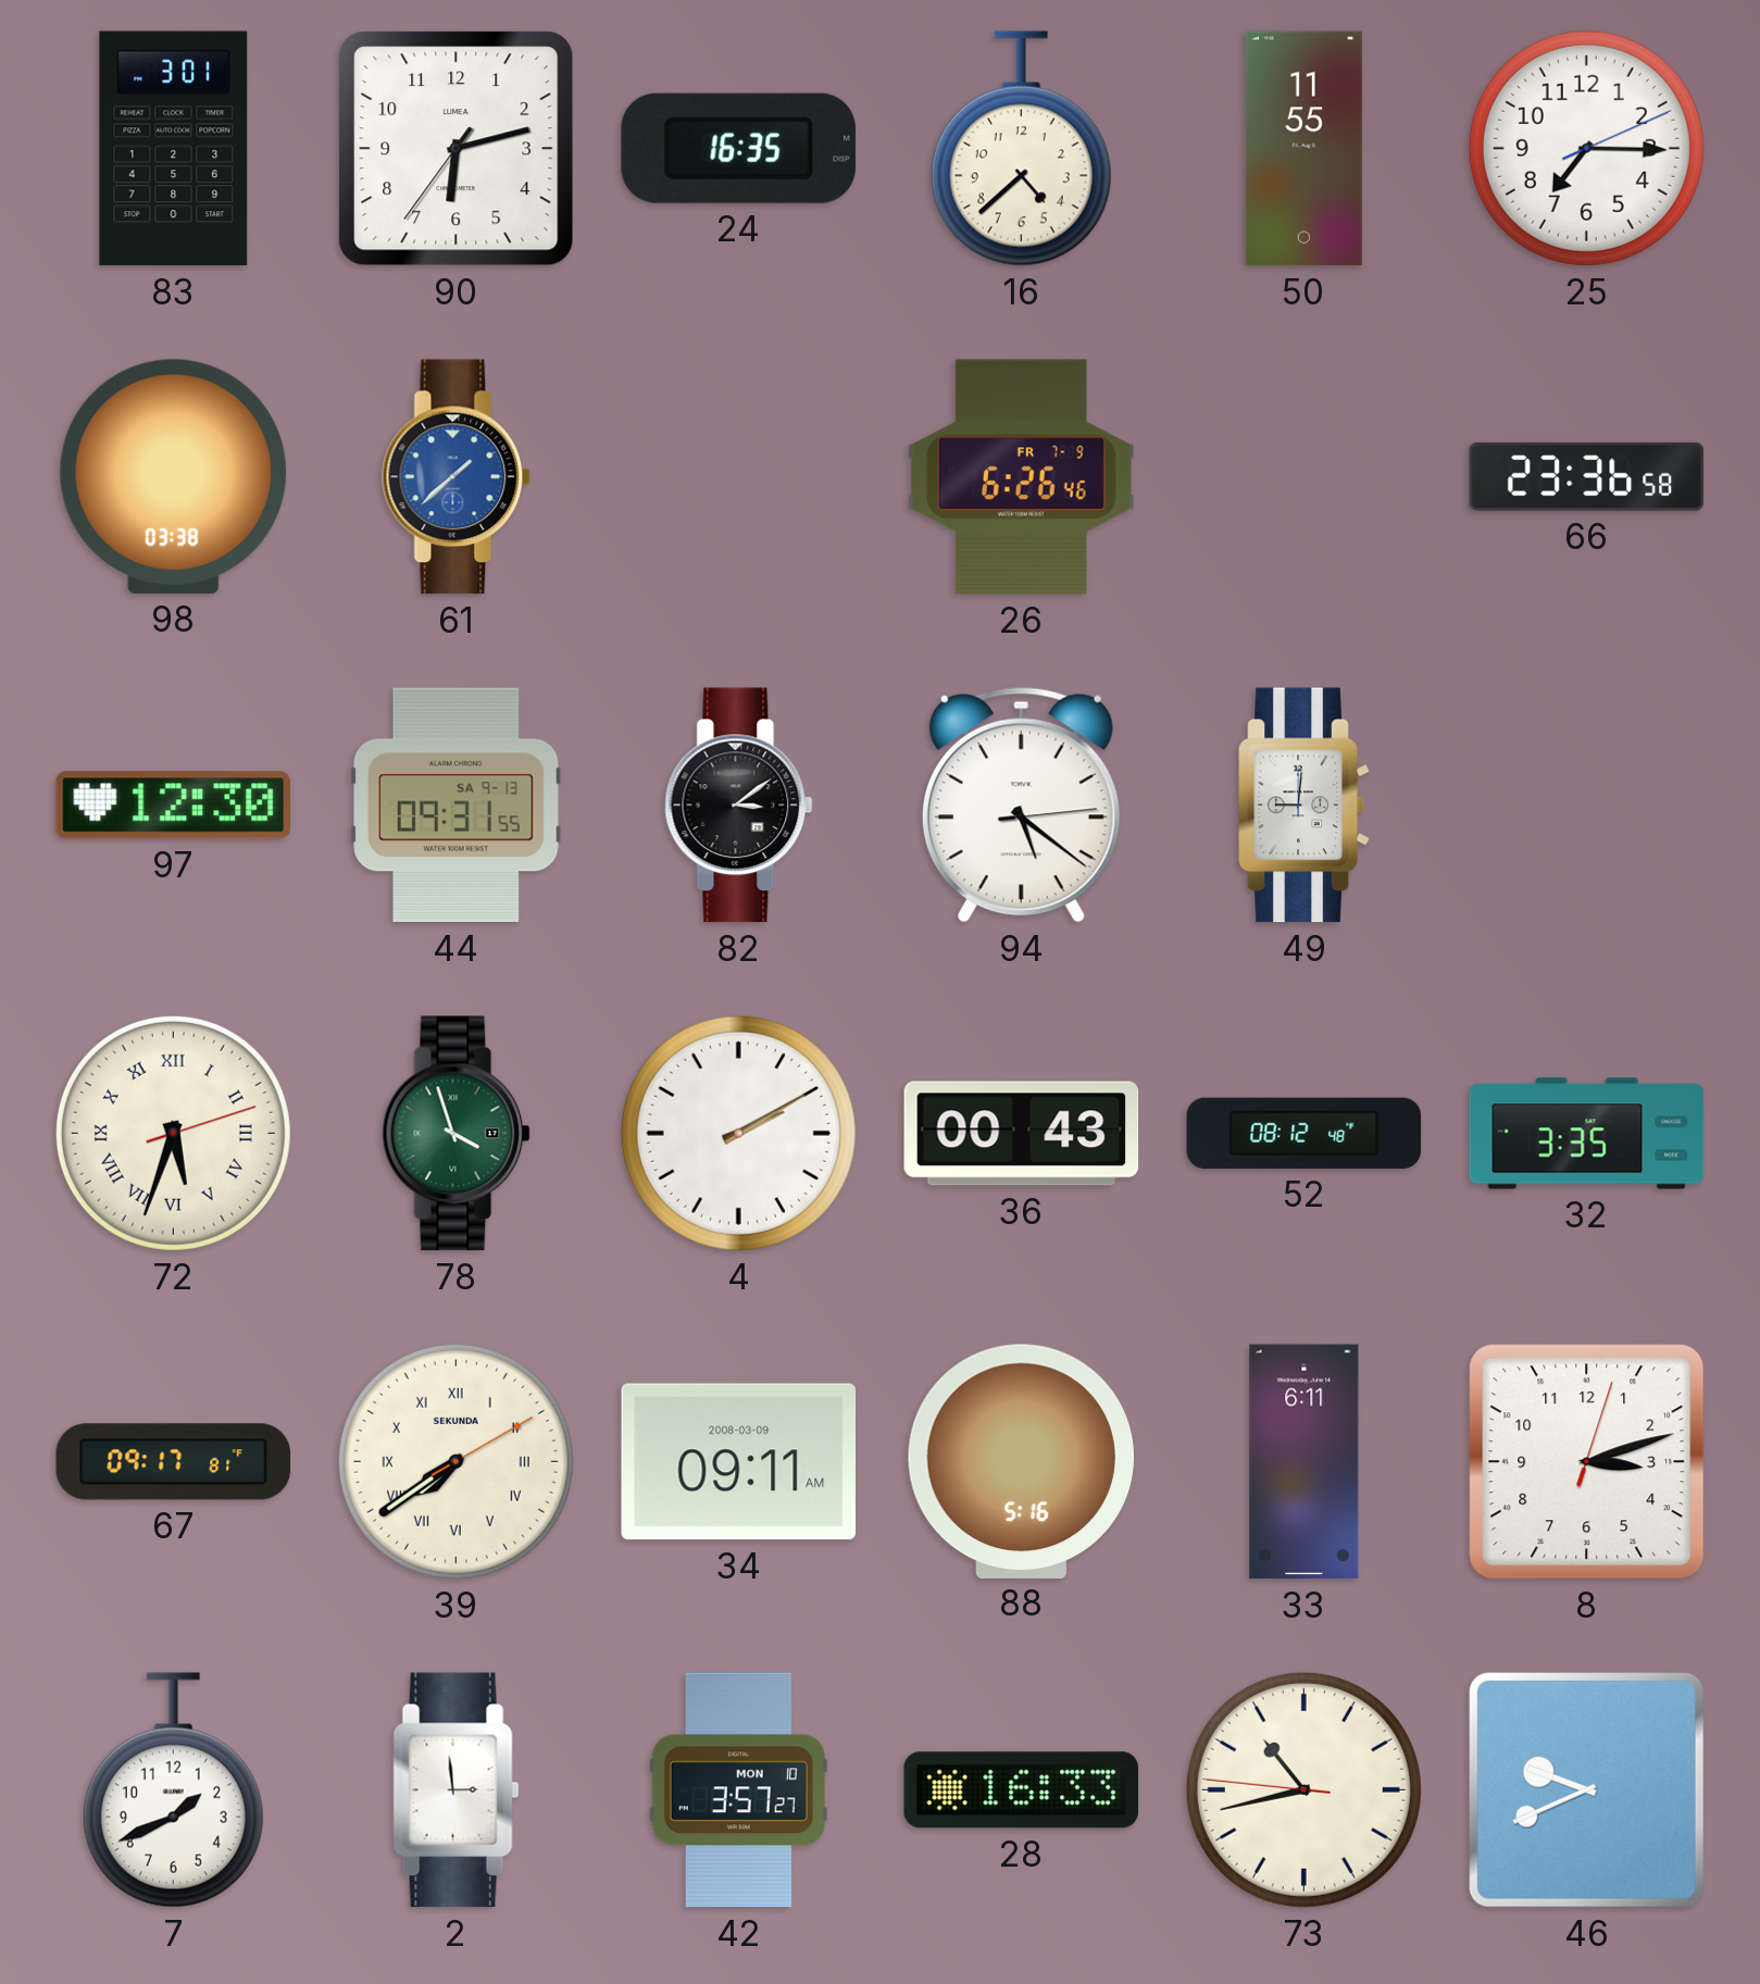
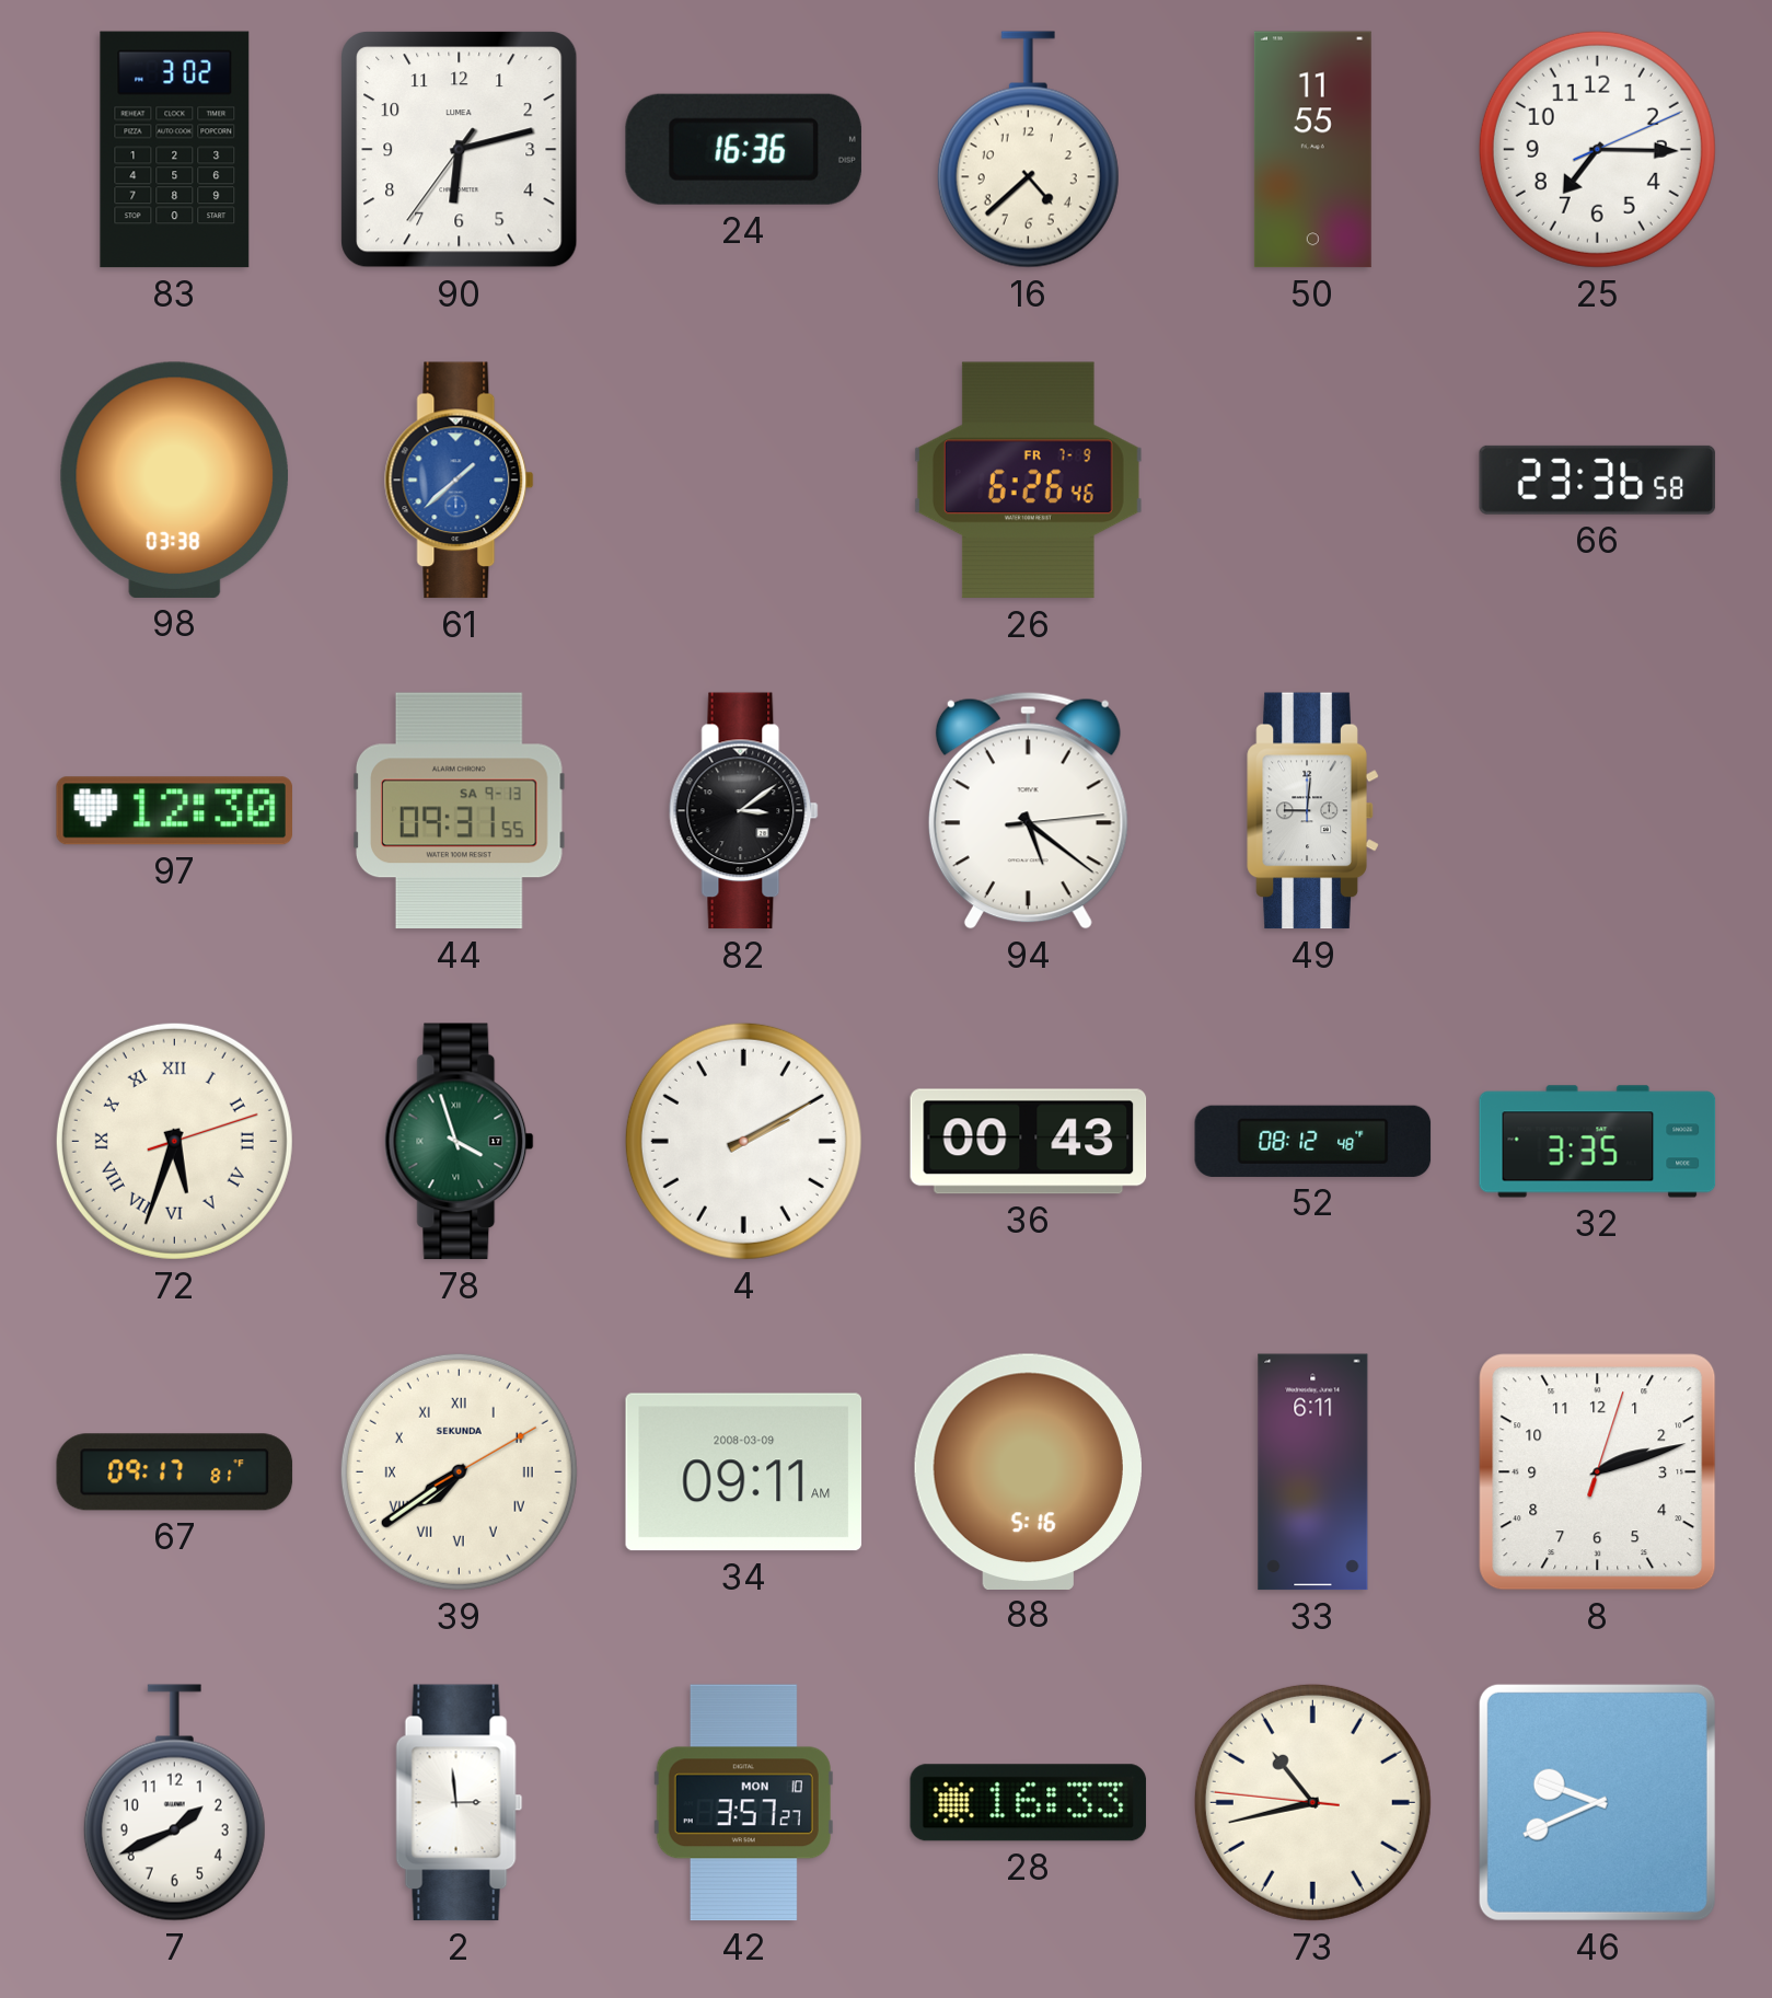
83: 3:01 -> 3:02 (175, 150)
24: 16:35 -> 16:36 (743, 149)
8: 3:12 -> 2:12 (1598, 1472)
